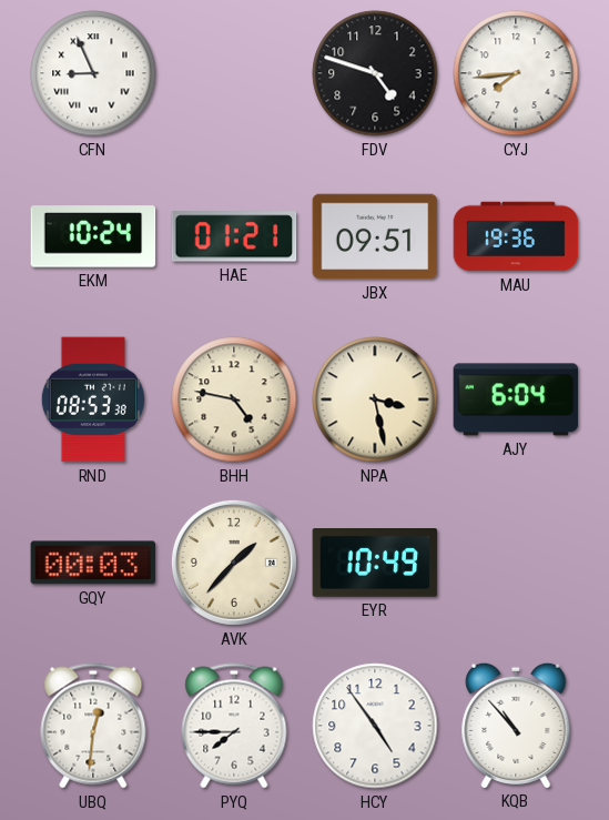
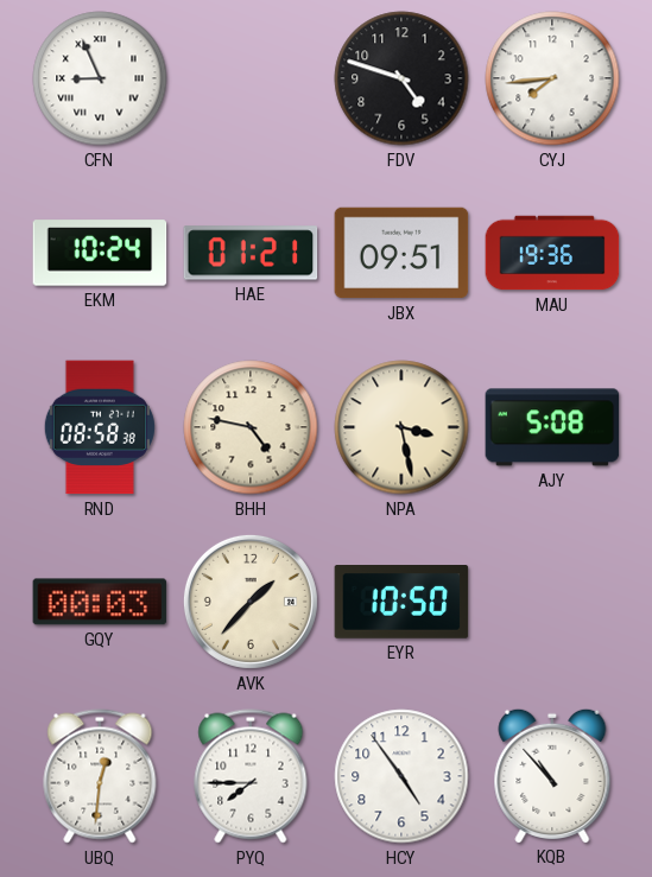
RND: 08:53 -> 08:58 (100, 427)
AJY: 6:04 -> 5:08 (552, 427)
EYR: 10:49 -> 10:50 (401, 603)
